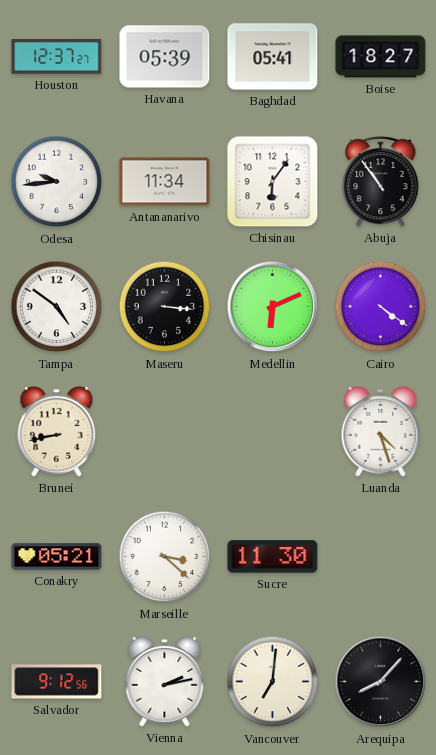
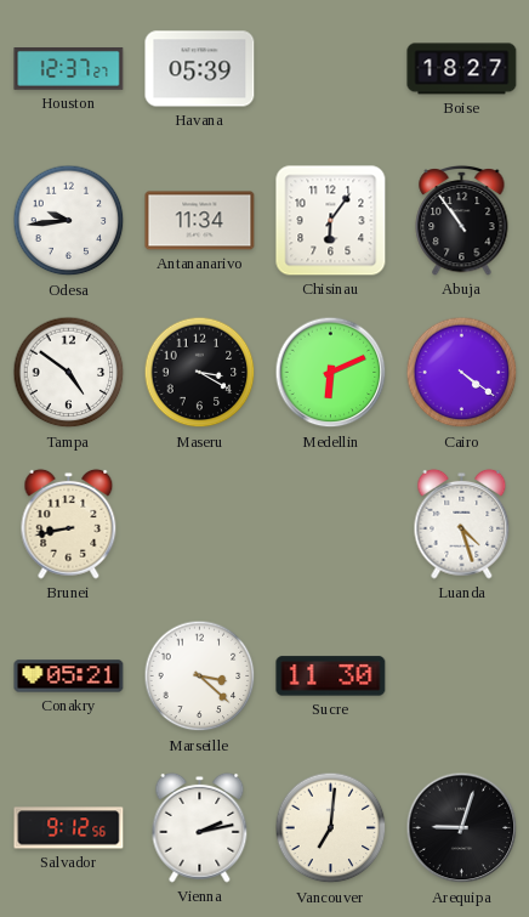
Baghdad: 05:41 -> none (273, 57)
Maseru: 3:16 -> 3:20 (200, 373)
Arequipa: 8:07 -> 9:03 (462, 828)
